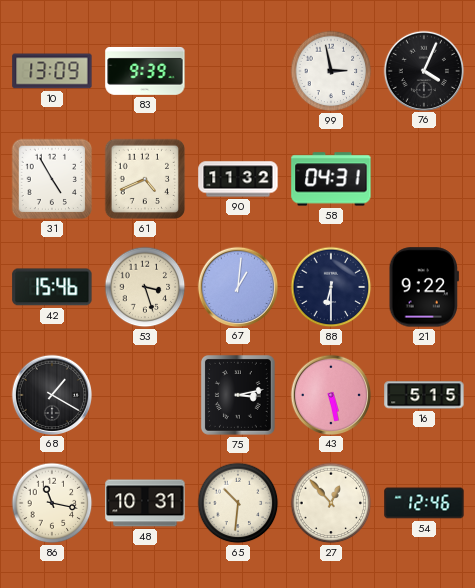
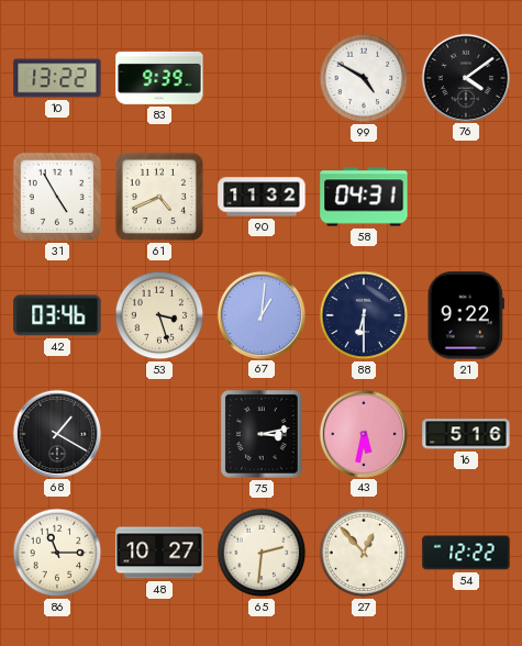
10: 13:09 -> 13:22 (57, 78)
99: 2:58 -> 4:50 (364, 78)
76: 4:04 -> 4:09 (465, 77)
42: 15:46 -> 03:46 (57, 315)
43: 5:28 -> 5:32 (363, 433)
16: 5:15 -> 5:16 (466, 434)
86: 11:17 -> 11:15 (57, 553)
48: 10:31 -> 10:27 (159, 553)
65: 10:31 -> 2:31 (262, 553)
54: 12:46 -> 12:22 (466, 553)
